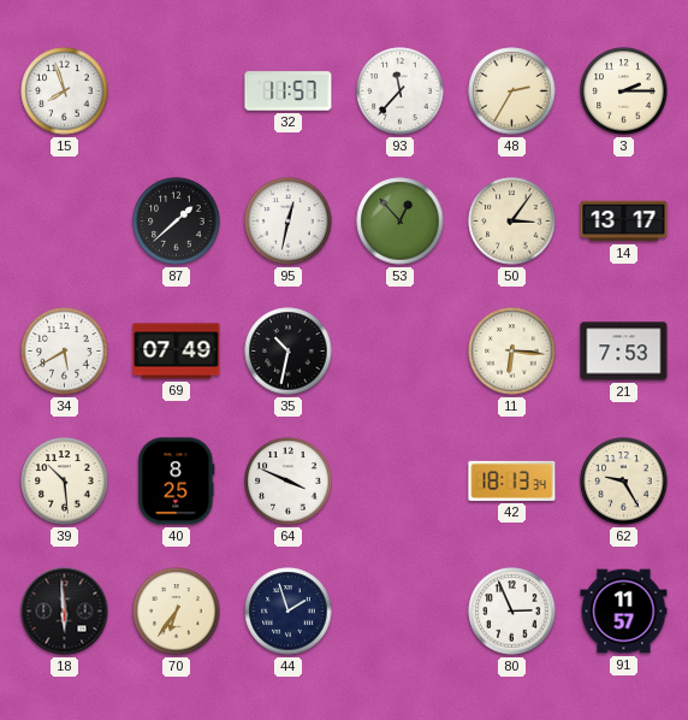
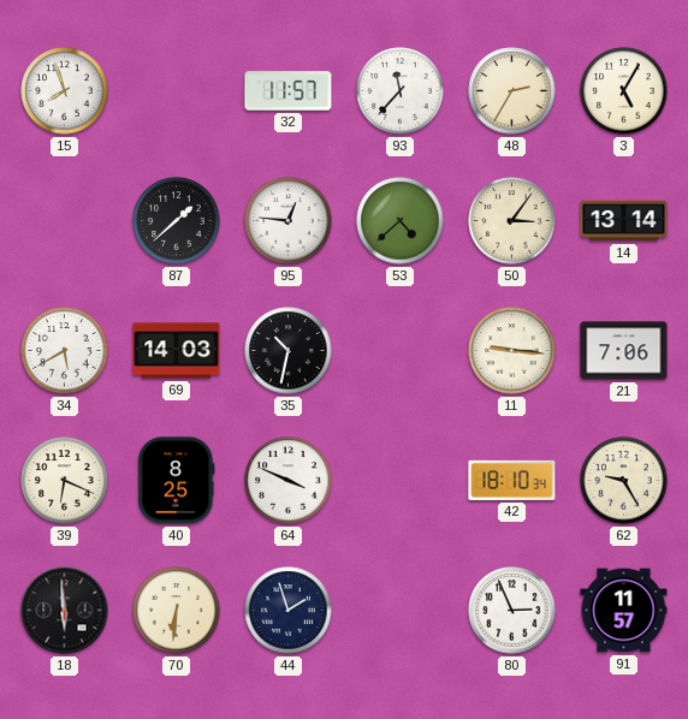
3: 2:15 -> 5:05 (624, 91)
95: 12:32 -> 12:46 (289, 221)
53: 12:53 -> 4:38 (401, 221)
14: 13:17 -> 13:14 (624, 221)
69: 07:49 -> 14:03 (177, 351)
11: 6:16 -> 9:16 (512, 351)
21: 7:53 -> 7:06 (624, 351)
39: 10:29 -> 6:19 (65, 481)
42: 18:13 -> 18:10 (512, 480)
70: 6:36 -> 6:31 (177, 611)
